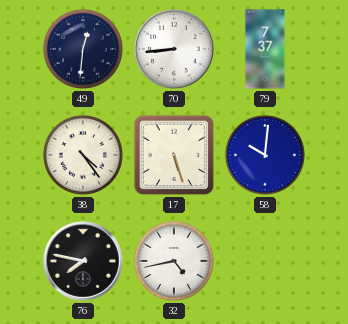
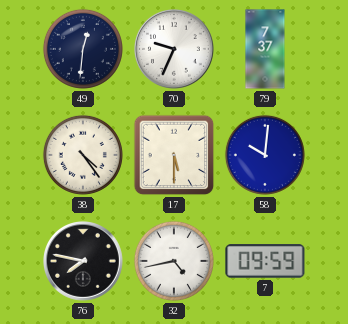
70: 8:44 -> 9:34 (175, 50)
17: 5:27 -> 5:30 (174, 155)
7: none -> 09:59 (265, 261)
